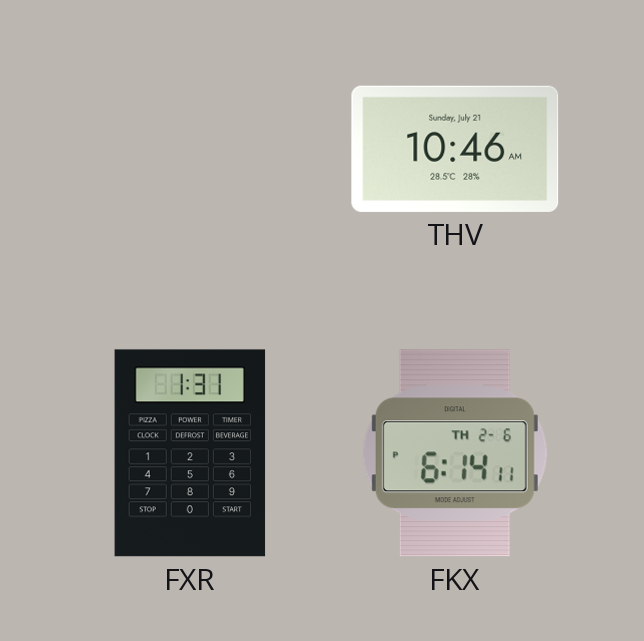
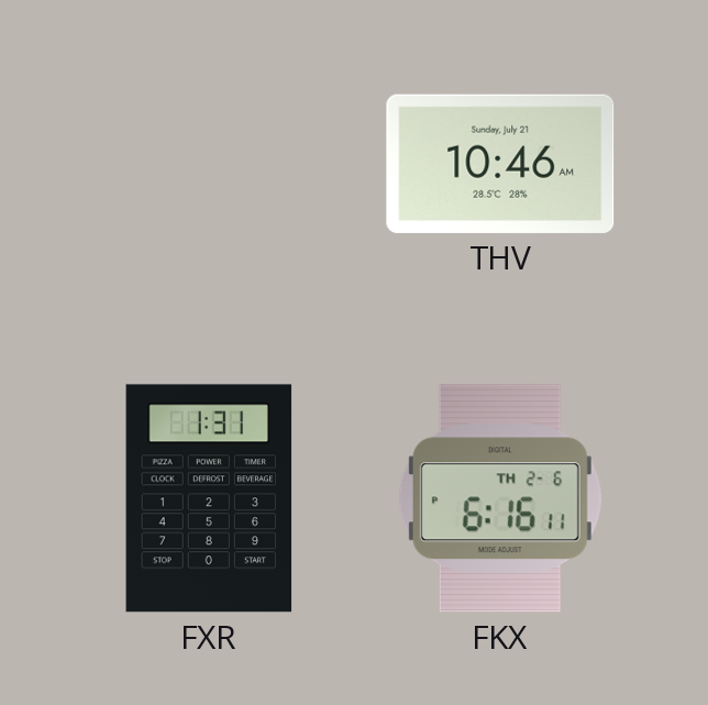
FKX: 6:14 -> 6:16 (500, 498)
